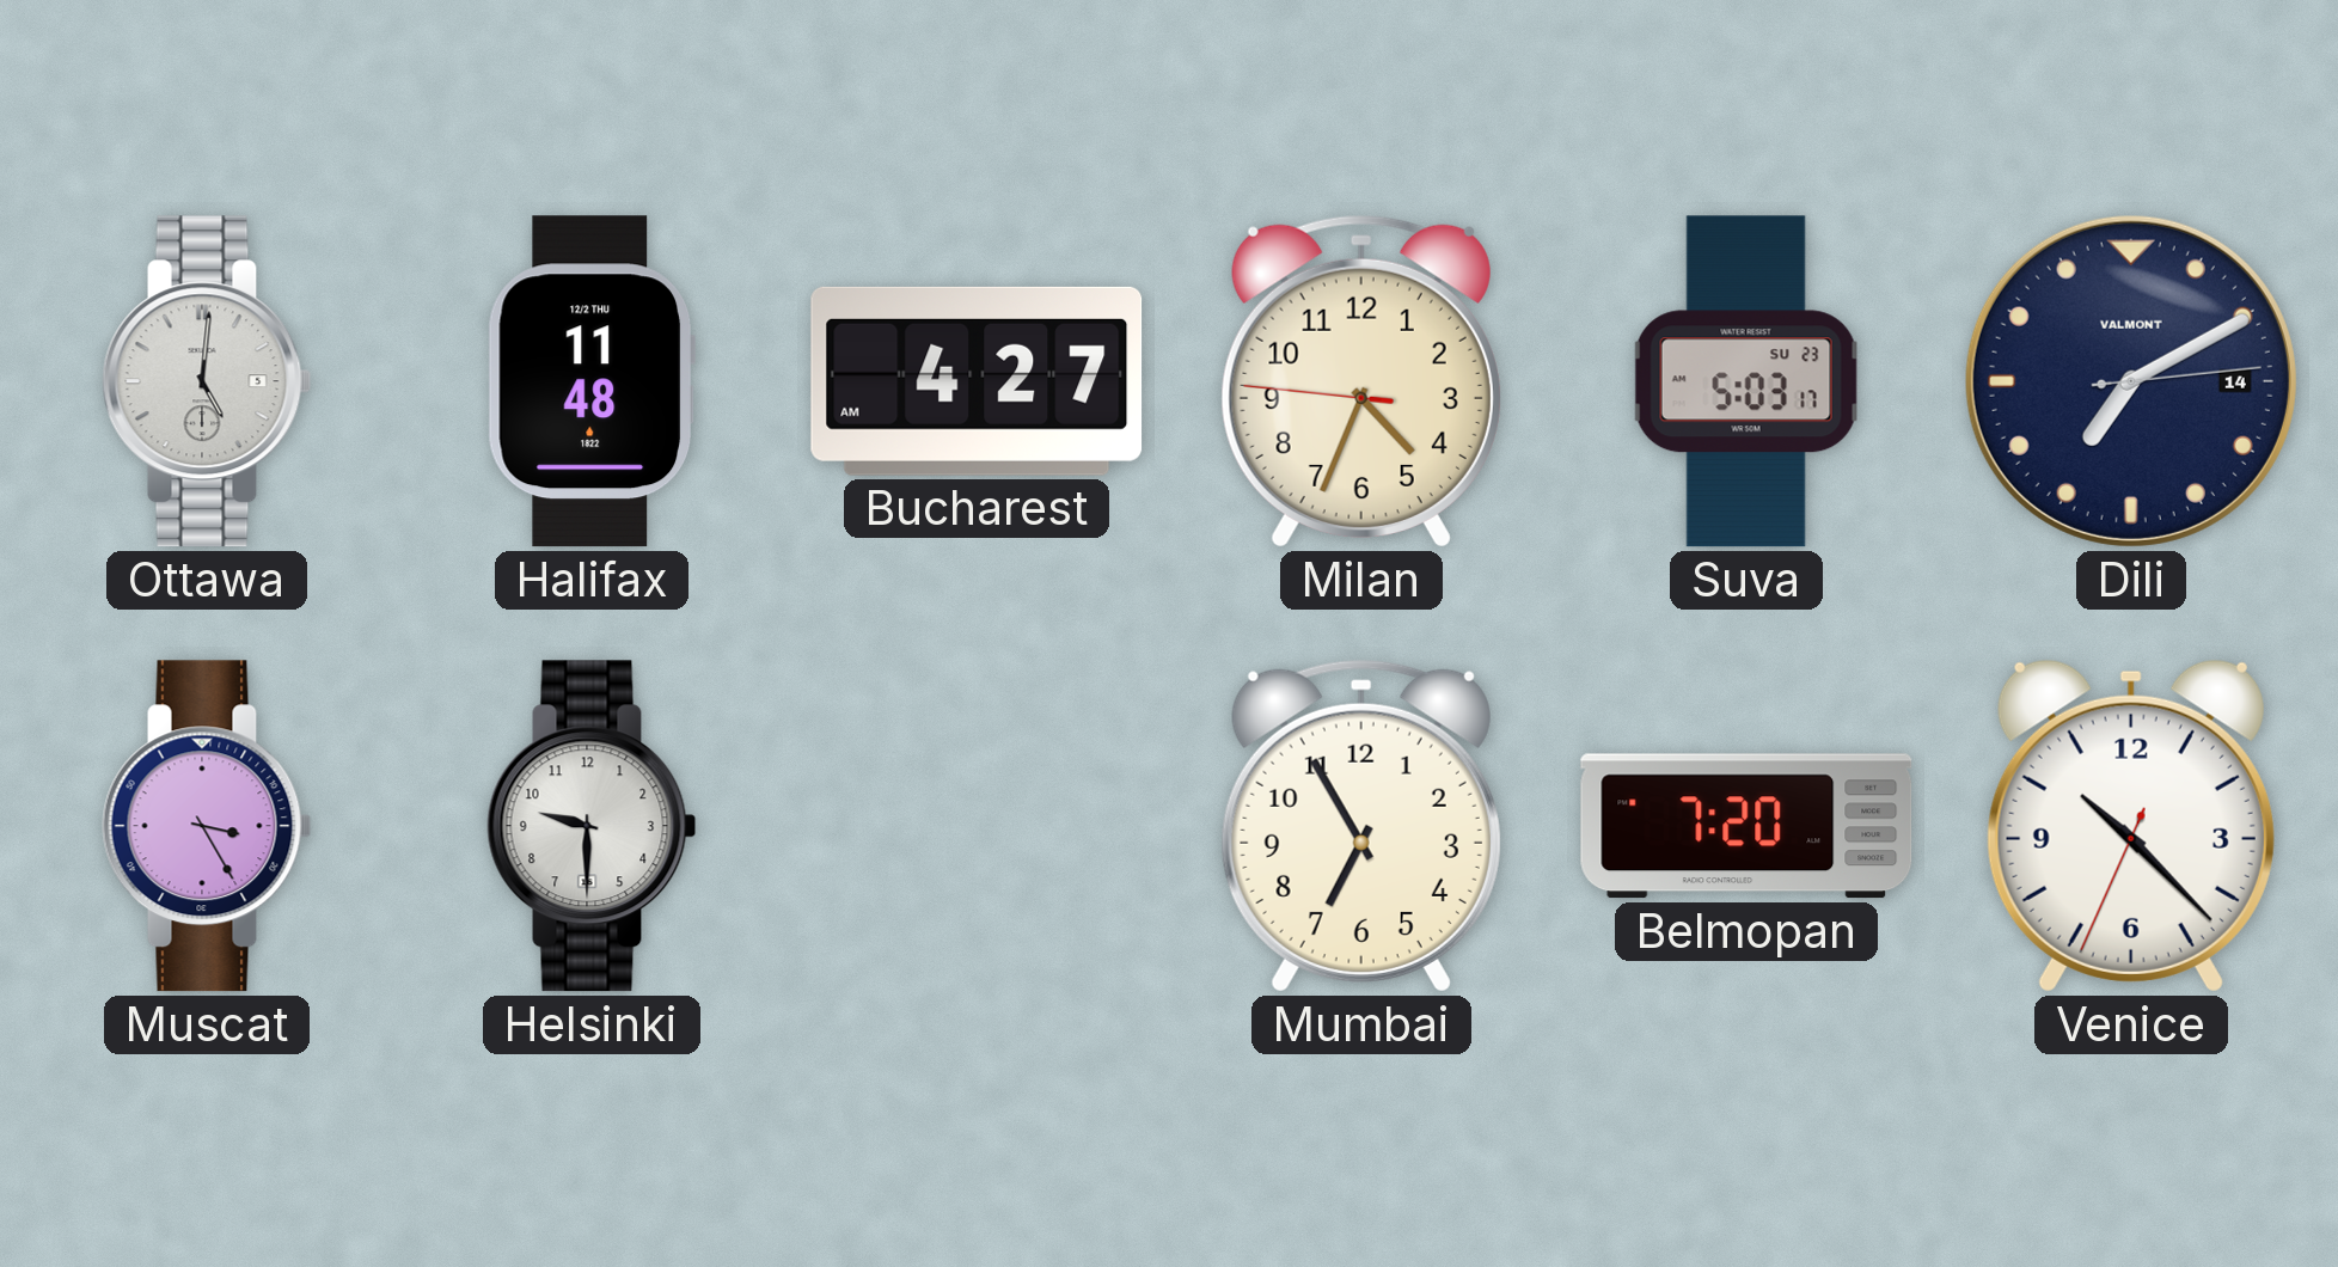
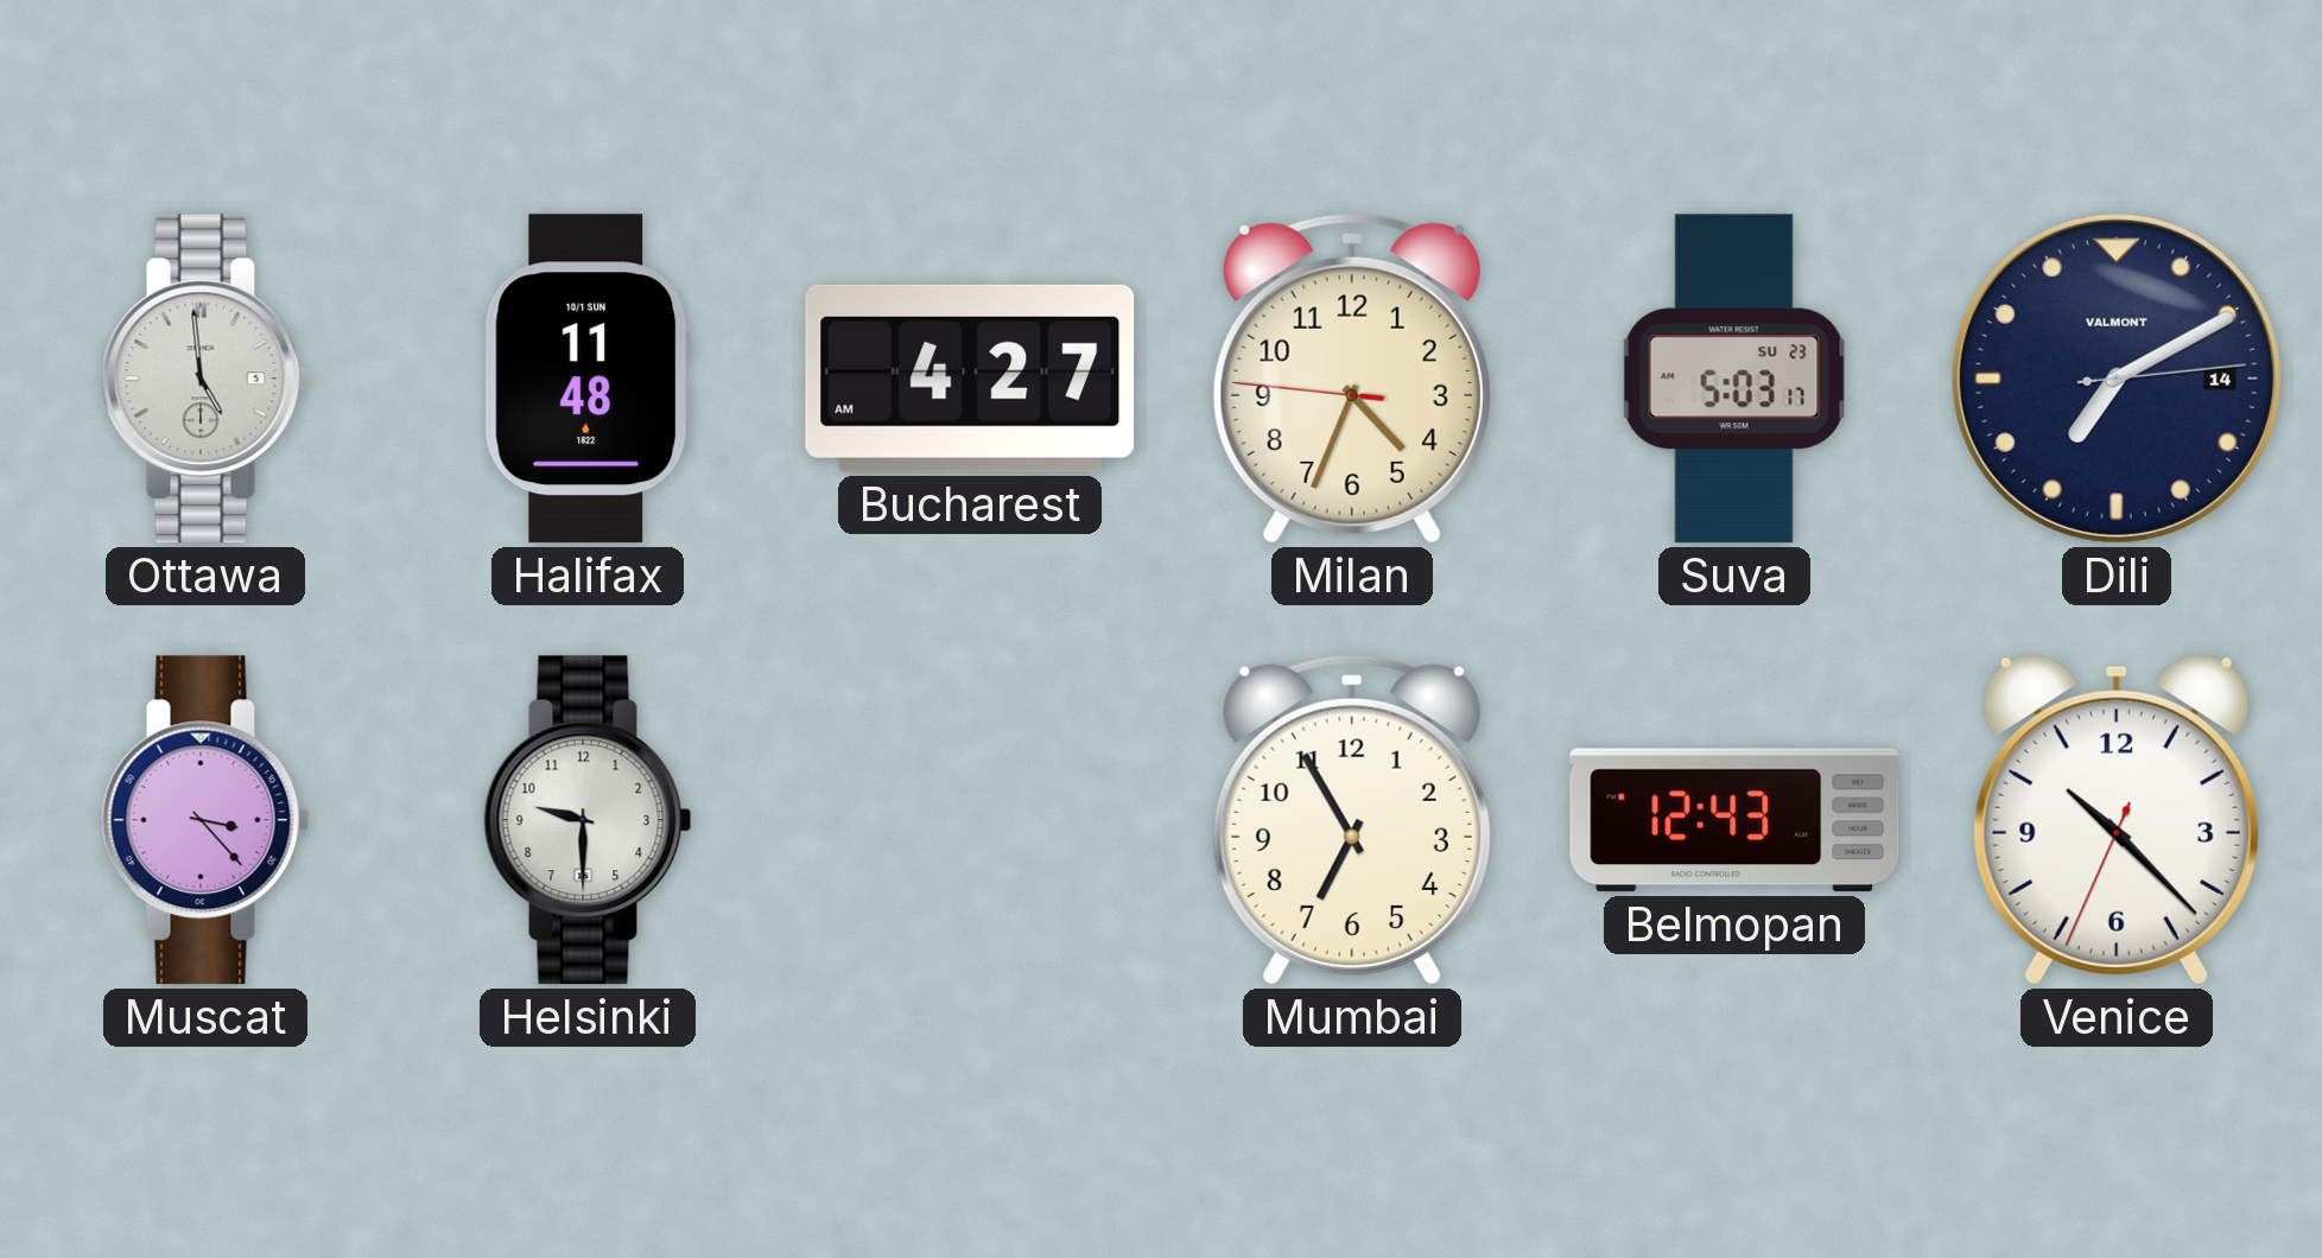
Ottawa: 5:01 -> 4:59 (205, 379)
Halifax date: 12/2 THU -> 10/1 SUN (586, 379)
Muscat: 3:25 -> 3:23 (205, 820)
Belmopan: 7:20 -> 12:43 (1734, 820)
